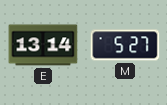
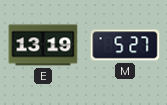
E: 13:14 -> 13:19 (43, 45)
